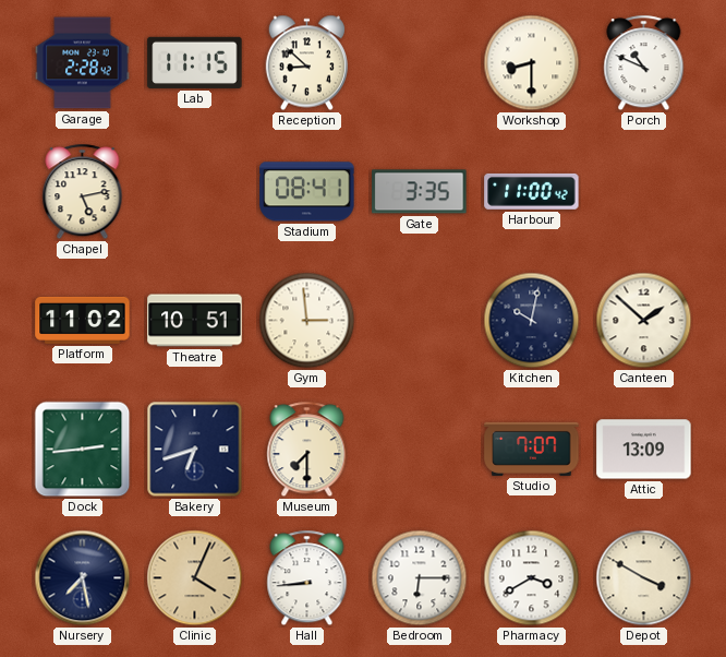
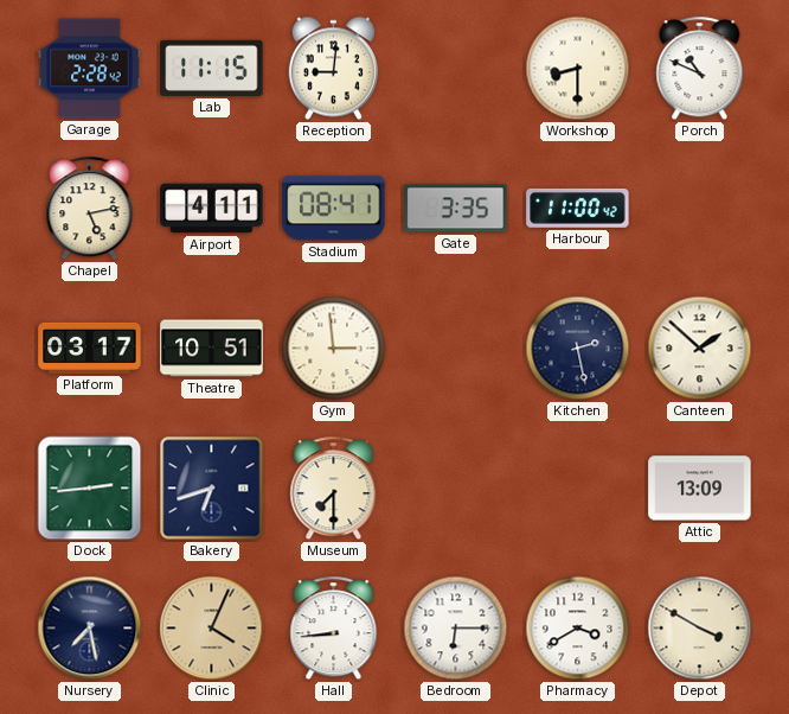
Reception: 8:52 -> 9:01 (333, 69)
Airport: none -> 4:11 (212, 209)
Platform: 11:02 -> 03:17 (90, 348)
Kitchen: 10:02 -> 2:28 (578, 349)
Studio: 7:07 -> none (532, 449)
